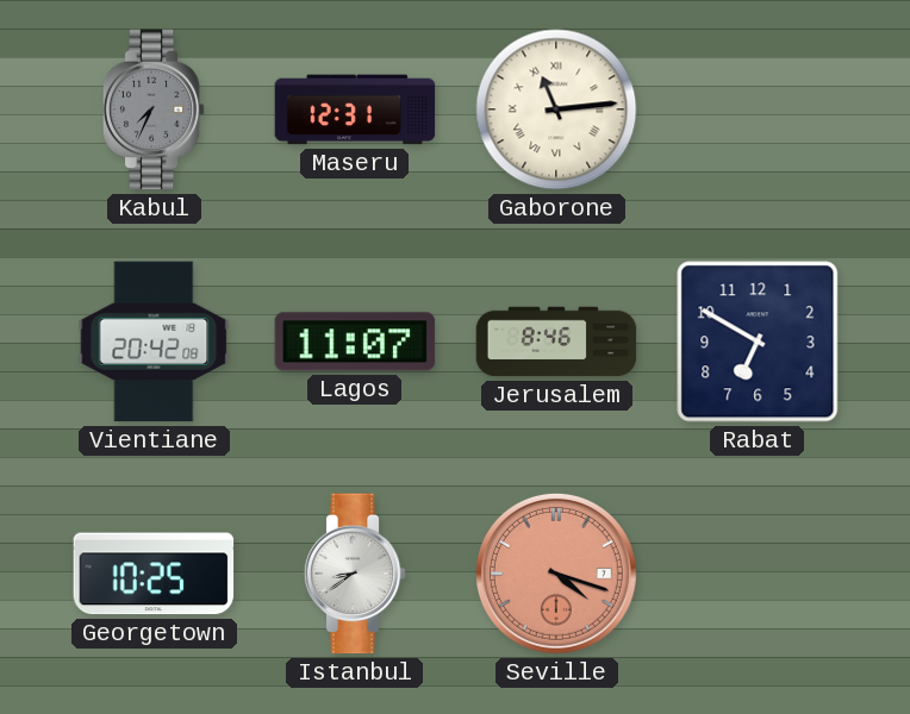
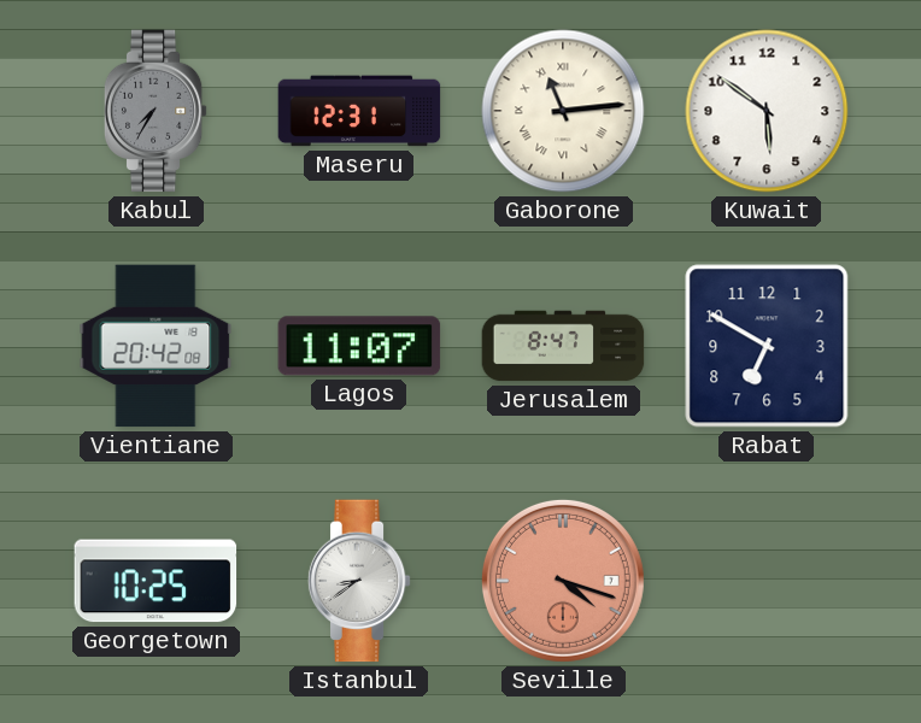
Kabul: 7:34 -> 7:35 (156, 111)
Kuwait: none -> 5:51 (767, 111)
Jerusalem: 8:46 -> 8:47 (563, 346)
